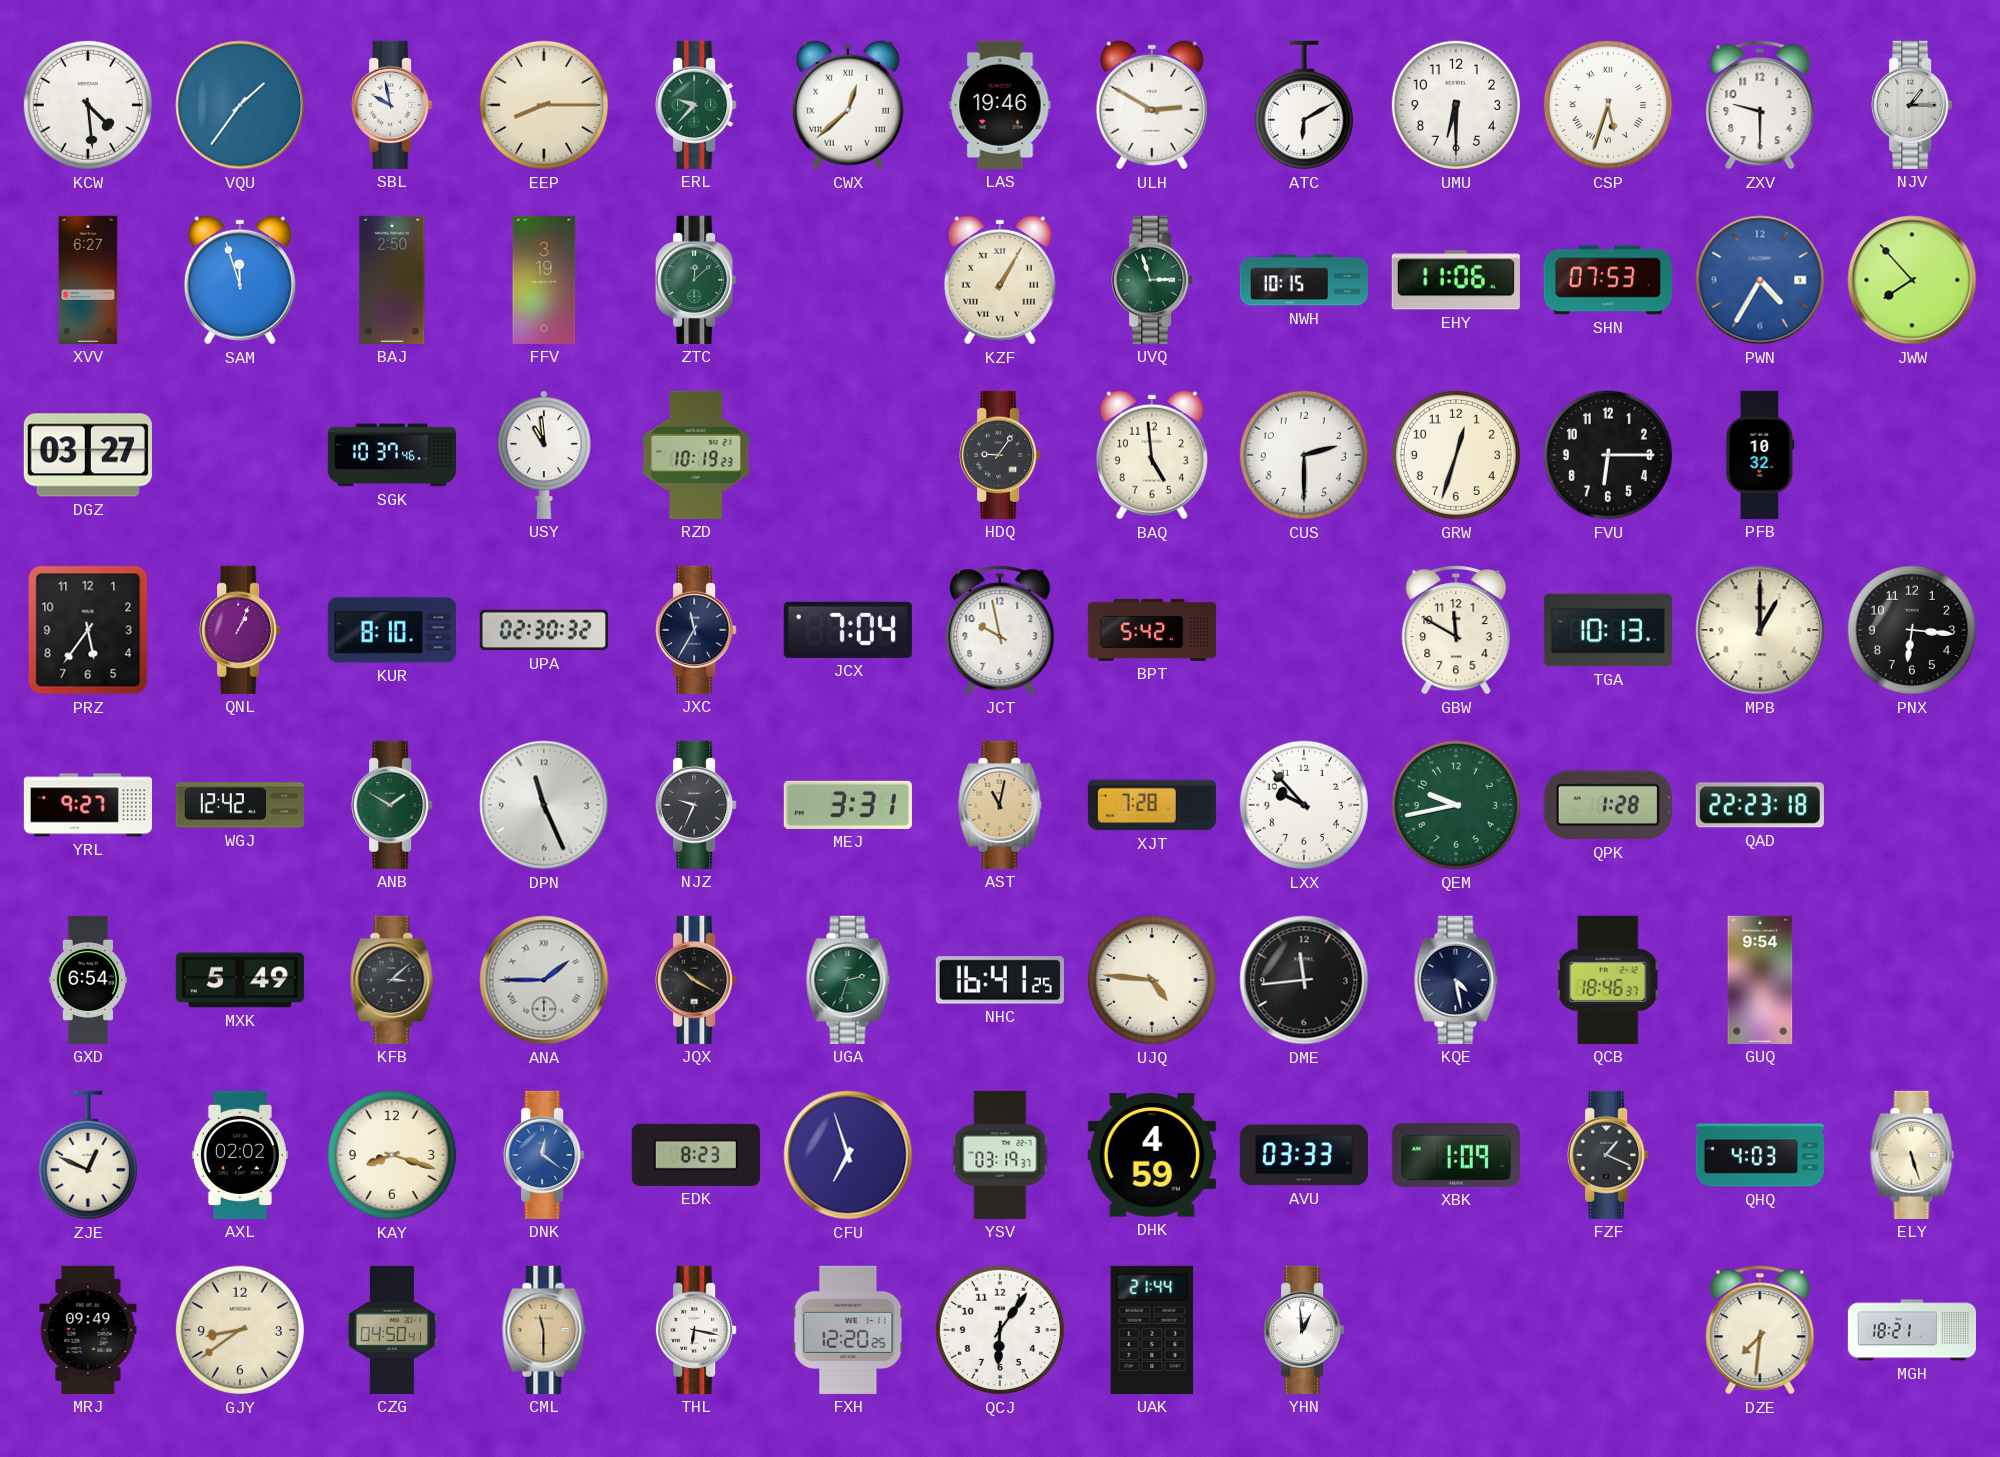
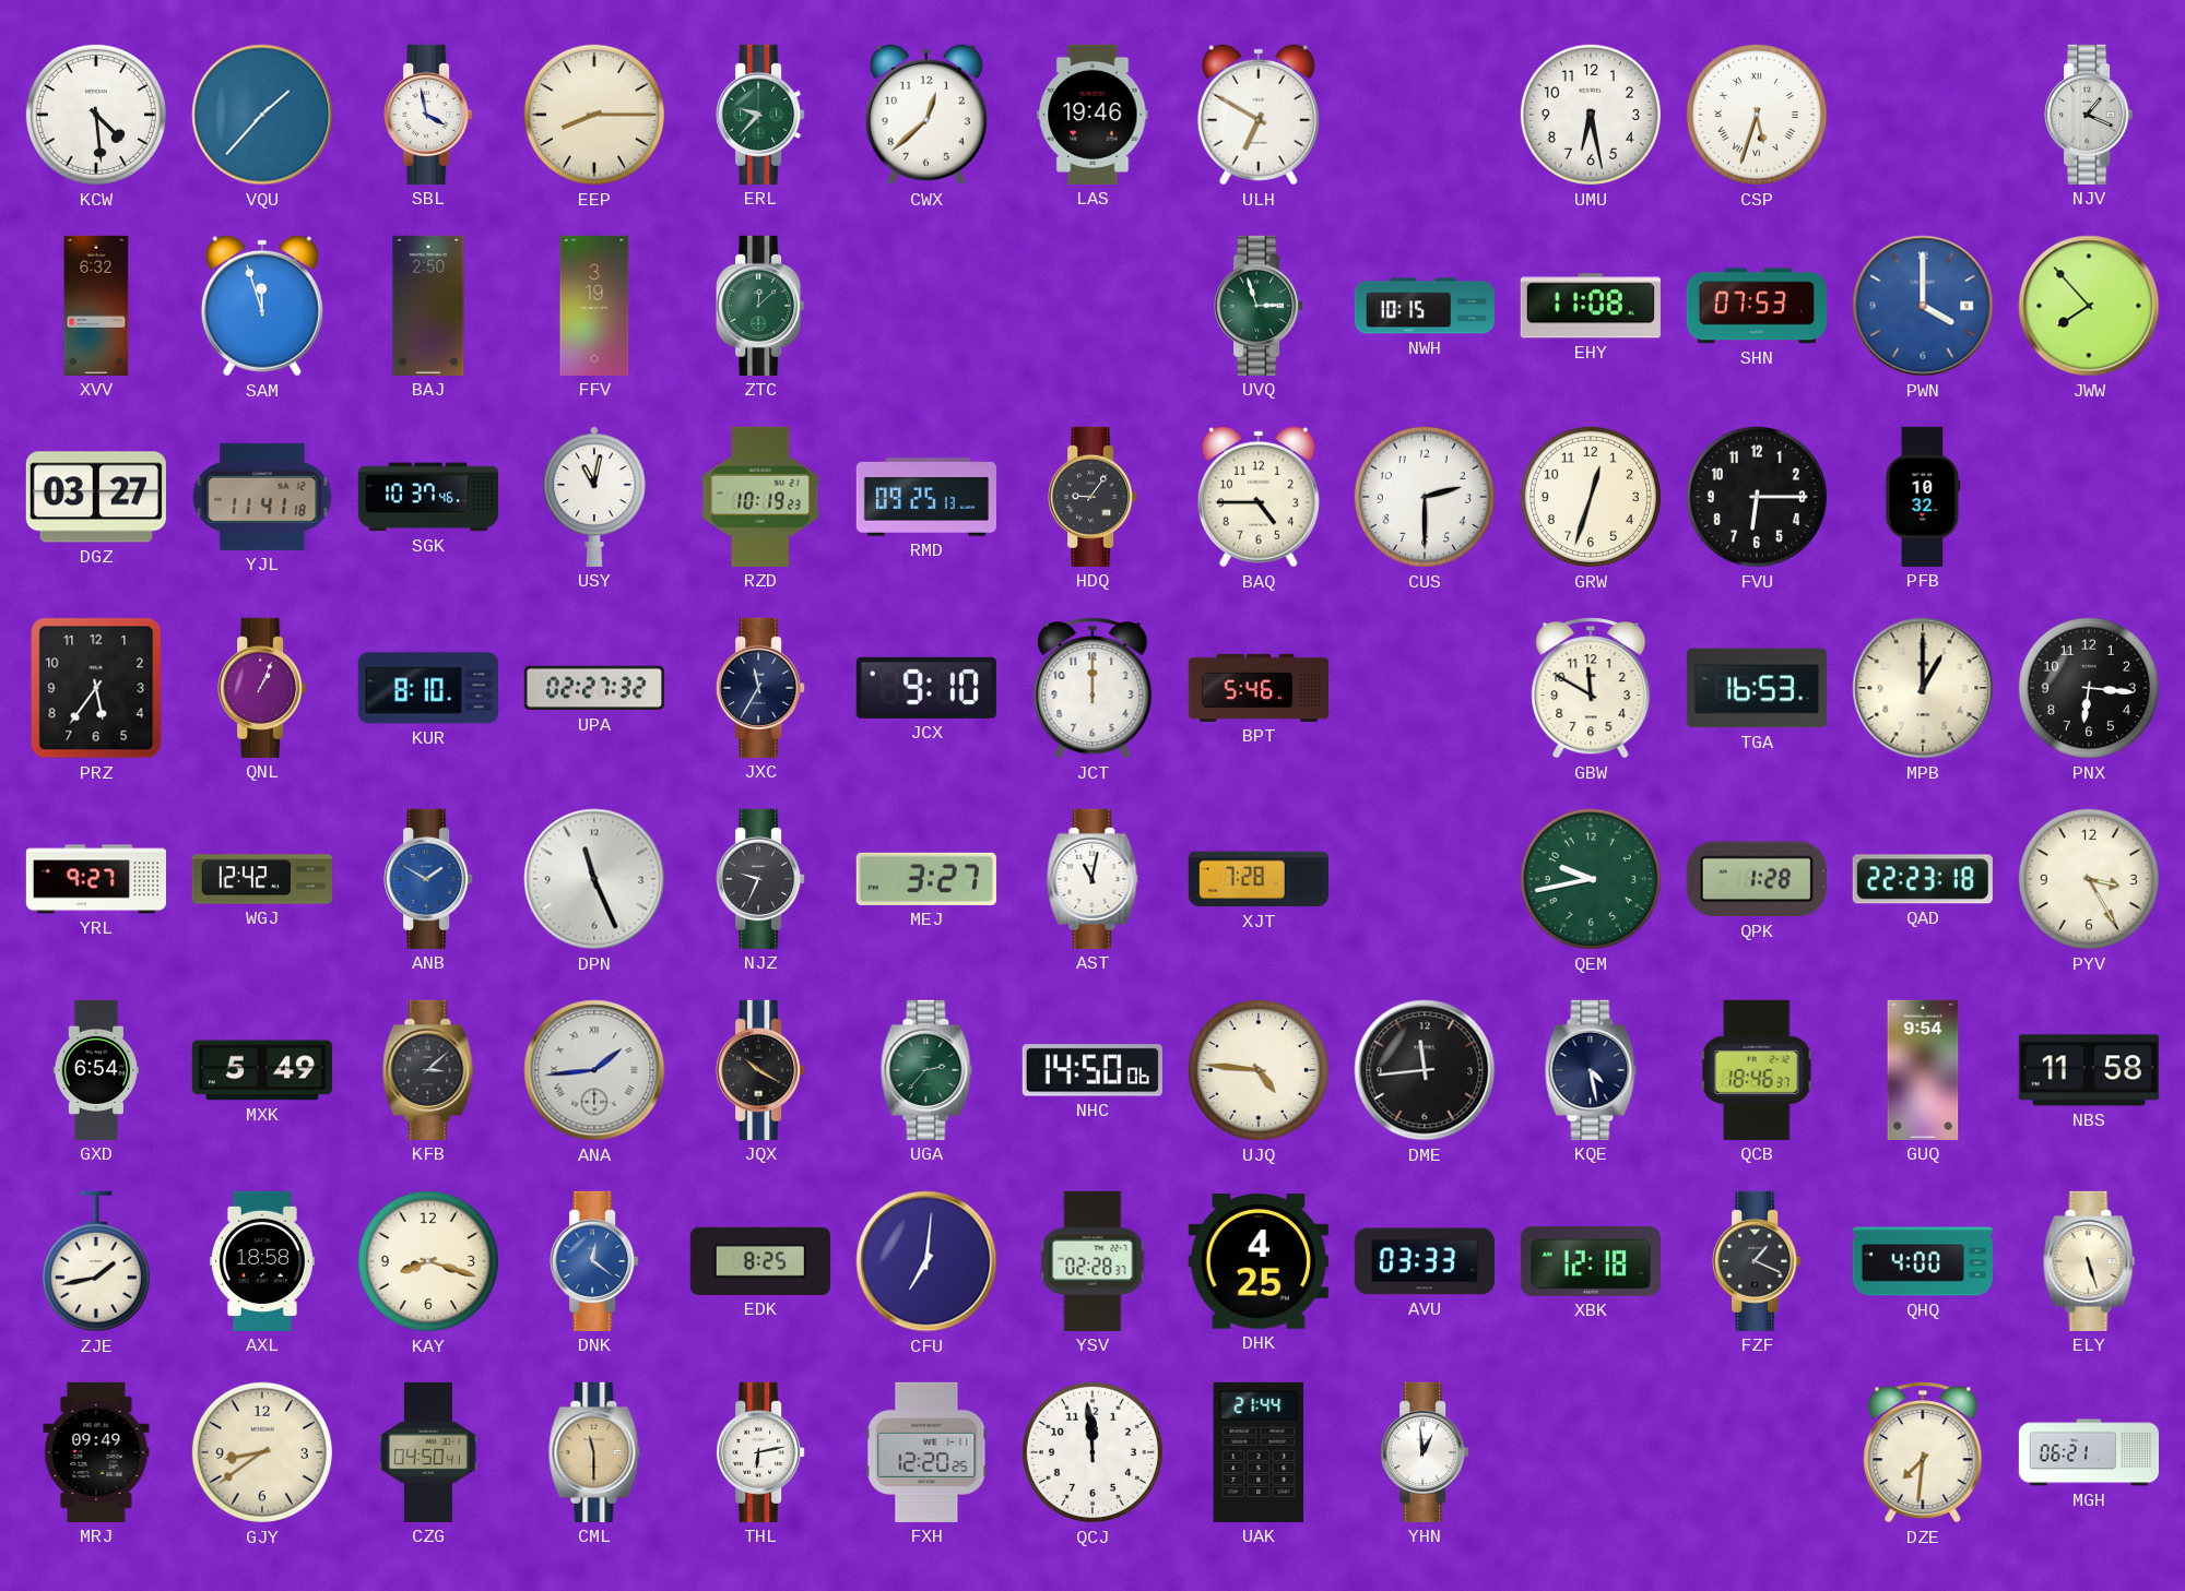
VQU: 1:36 -> 1:37 (262, 115)
SBL: 9:58 -> 3:58 (428, 115)
CWX numerals: Roman -> Arabic (926, 115)
ULH: 2:50 -> 6:50 (1259, 115)
ATC: 6:10 -> none (1304, 105)
UMU: 6:30 -> 6:28 (1591, 115)
ZXV: 9:30 -> none (1760, 105)
NJV: 1:15 -> 1:19 (2089, 115)
XVV: 6:27 -> 6:32 (96, 306)
KZF: 1:05 -> none (1000, 280)
EHY: 11:06 -> 11:08 (1591, 306)
PWN: 4:35 -> 4:00 (1923, 306)
YJL: none -> 11:41 (262, 497)
USY: 10:59 -> 11:02 (595, 497)
RMD: none -> 09:25 (926, 498)
BAQ: 4:59 -> 4:45 (1259, 497)
UPA: 02:30 -> 02:27 (594, 688)
JCX: 7:04 -> 9:10 (926, 688)
JCT: 9:58 -> 12:00 (1092, 688)
BPT: 5:42 -> 5:46 (1259, 688)
TGA: 10:13 -> 16:53 (1757, 688)
ANB dial: green -> blue (428, 879)
MEJ: 3:31 -> 3:27 (926, 879)
AST dial: champagne -> white (1092, 879)
LXX: 9:53 -> none (1304, 805)
PYV: none -> 3:25 (2089, 879)
ANA: 1:45 -> 1:44 (594, 1070)
UGA: 2:33 -> 2:37 (926, 1070)
NHC: 16:41 -> 14:50 (1092, 1070)
NBS: none -> 11:58 (2089, 1070)
ZJE: 12:49 -> 1:43 (96, 1261)
AXL: 02:02 -> 18:58 (262, 1261)
EDK: 8:23 -> 8:25 (760, 1261)
CFU: 6:57 -> 7:01 (926, 1261)
YSV: 03:19 -> 02:28 (1092, 1261)
DHK: 4:59 -> 4:25 (1259, 1261)
XBK: 1:09 -> 12:18 (1591, 1261)
QHQ: 4:03 -> 4:00 (1922, 1261)
THL: 6:17 -> 6:13 (760, 1452)
QCJ: 6:06 -> 11:59 (1092, 1452)
MGH: 18:21 -> 06:21 (2088, 1452)
